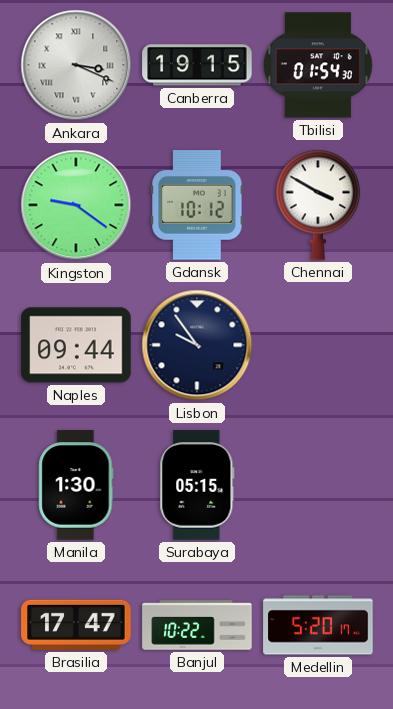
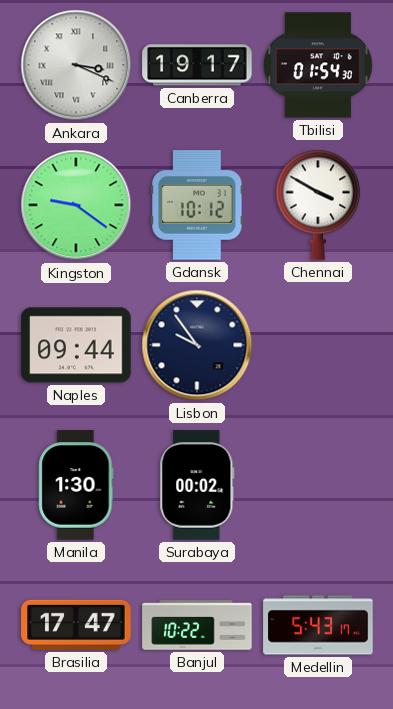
Canberra: 19:15 -> 19:17 (197, 65)
Surabaya: 05:15 -> 00:02 (197, 485)
Medellin: 5:20 -> 5:43 (318, 625)
